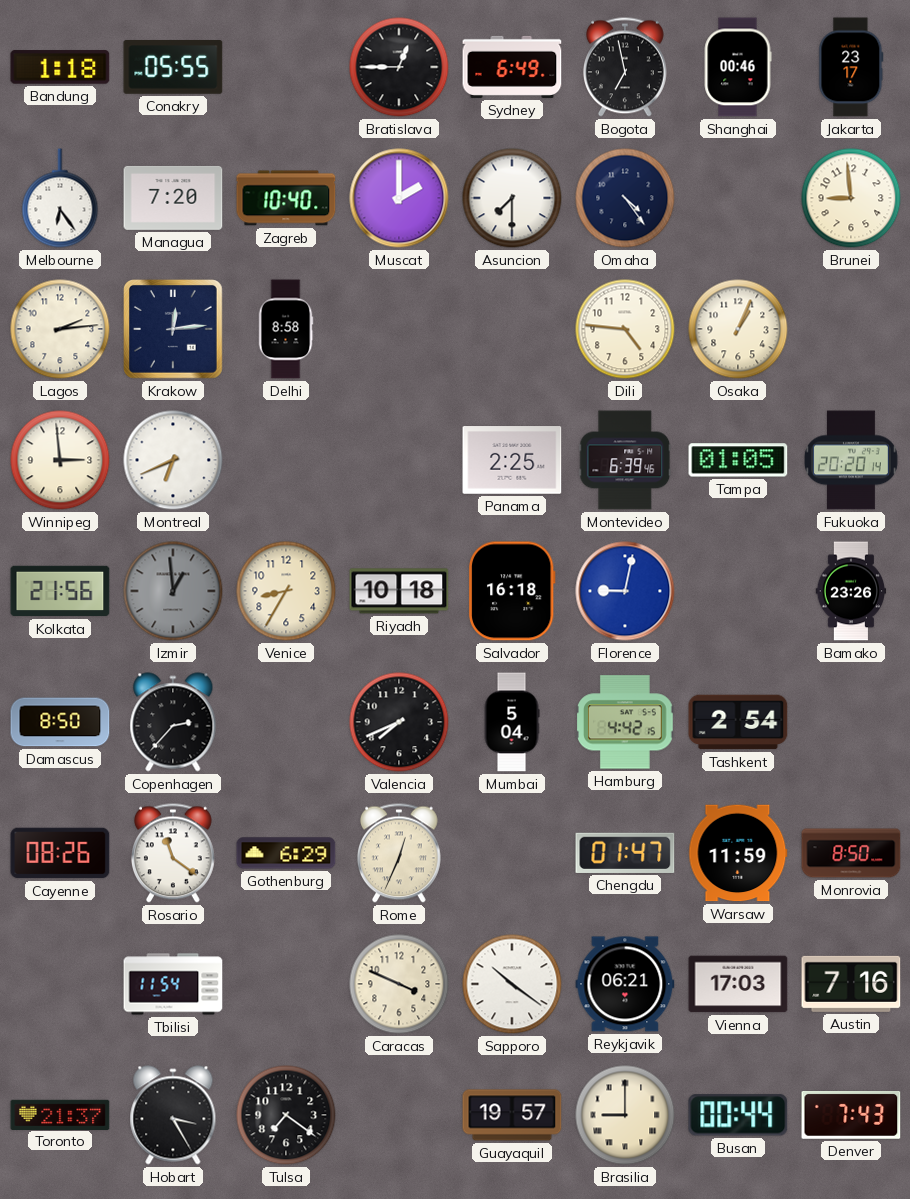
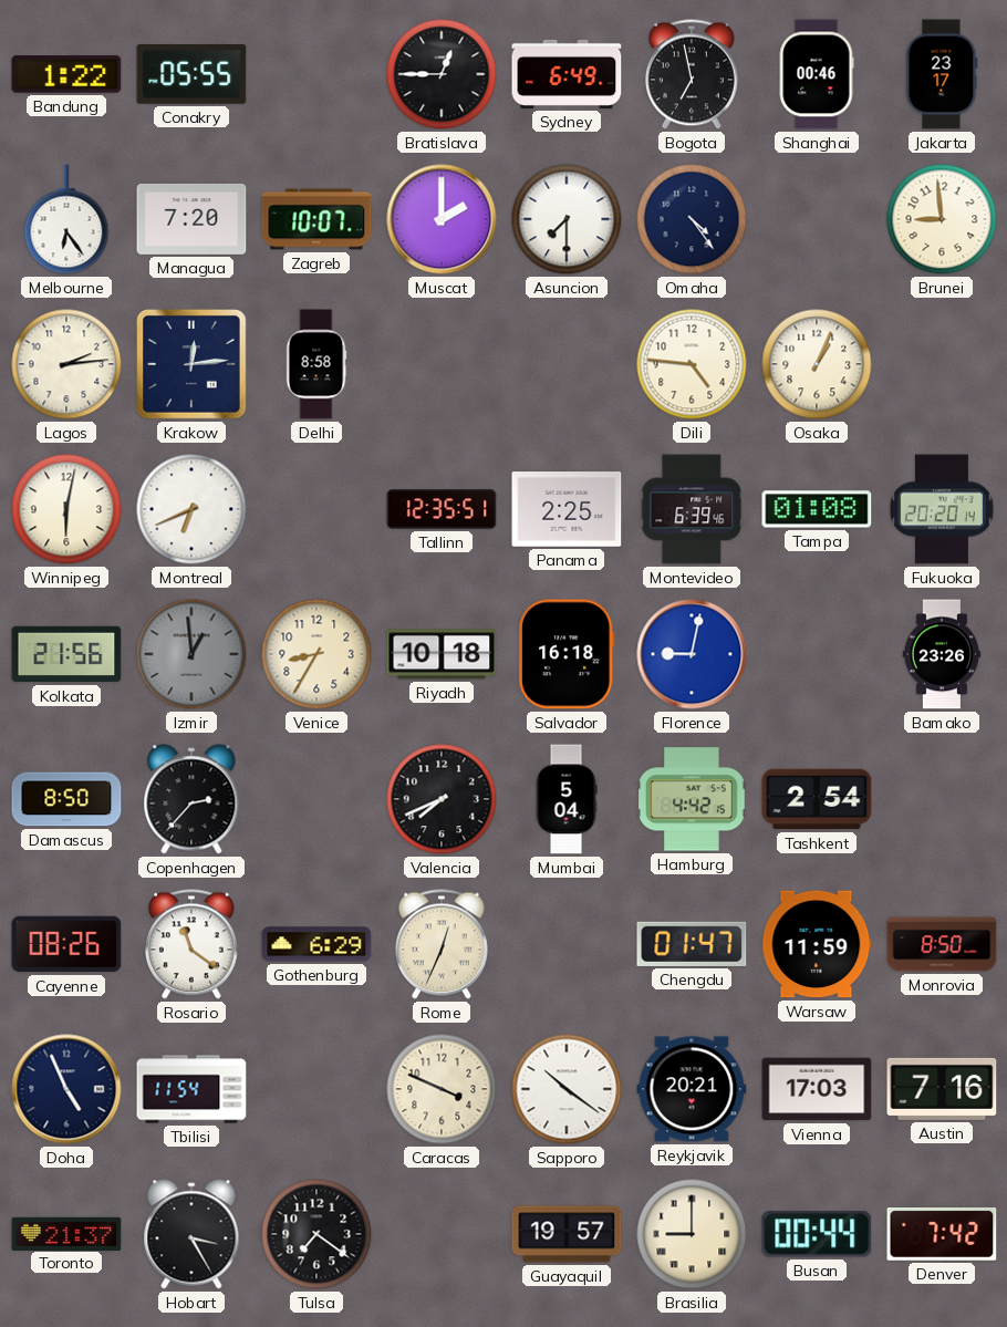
Bandung: 1:18 -> 1:22 (66, 74)
Zagreb: 10:40 -> 10:07 (316, 219)
Winnipeg: 2:59 -> 6:02 (66, 509)
Tallinn: none -> 12:35 (442, 509)
Tampa: 01:05 -> 01:08 (817, 509)
Doha: none -> 4:56 (66, 1089)
Reykjavik: 06:21 -> 20:21 (692, 1089)
Denver: 7:43 -> 7:42 (942, 1235)
